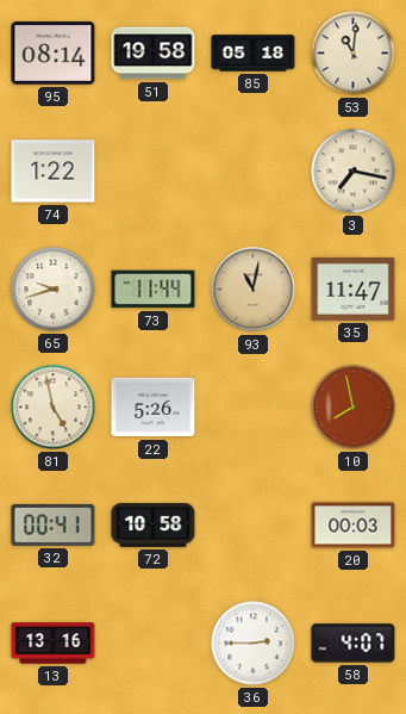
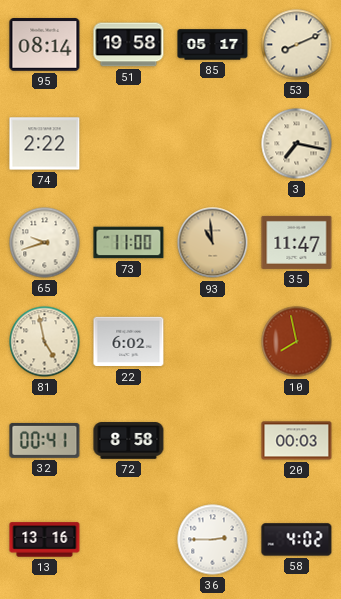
85: 05:18 -> 05:17 (213, 45)
53: 11:01 -> 8:11 (297, 45)
74: 1:22 -> 2:22 (45, 144)
73: 11:44 -> 11:00 (129, 243)
93: 11:02 -> 10:59 (213, 243)
22: 5:26 -> 6:02 (129, 342)
72: 10:58 -> 8:58 (129, 441)
58: 4:07 -> 4:02 (297, 540)
